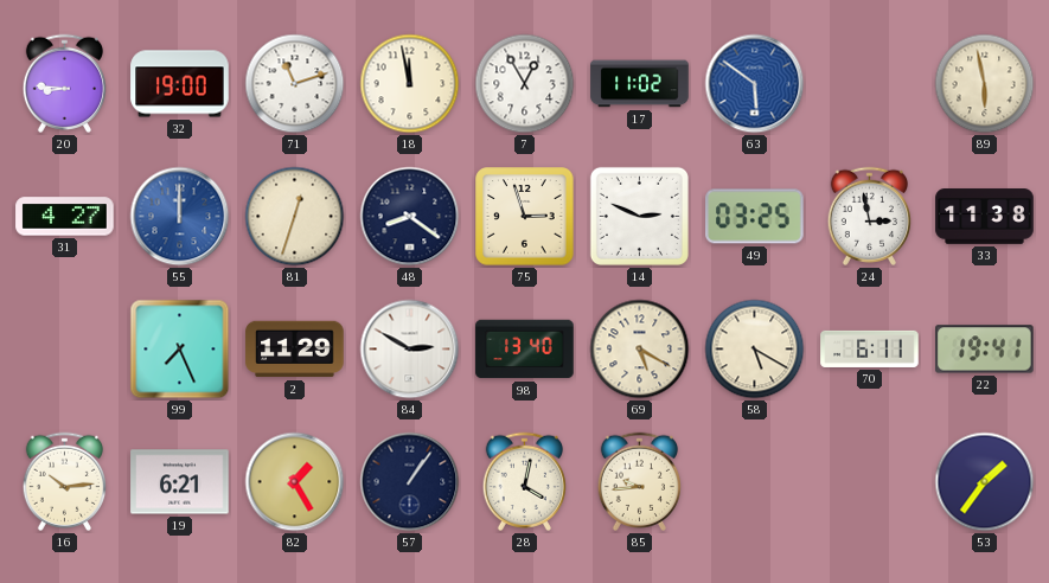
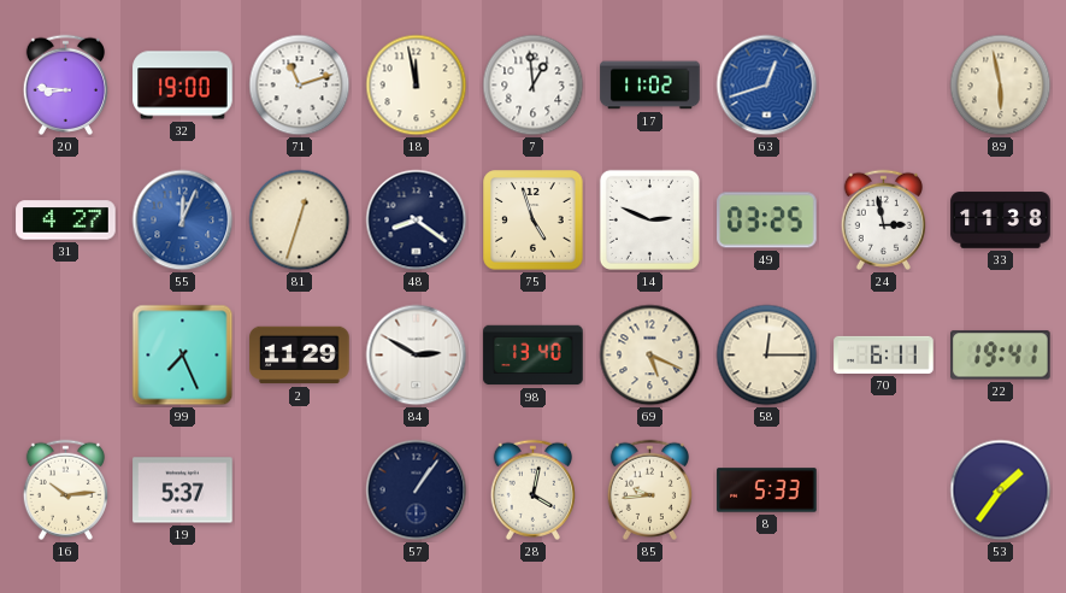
7: 12:55 -> 12:59 (534, 86)
63: 5:51 -> 12:42 (767, 86)
55: 12:00 -> 12:04 (183, 221)
75: 2:57 -> 4:57 (534, 221)
69: 5:20 -> 5:19 (650, 356)
58: 5:20 -> 12:15 (767, 356)
19: 6:21 -> 5:37 (183, 491)
82: 1:25 -> none (295, 482)
8: none -> 5:33 (767, 491)
